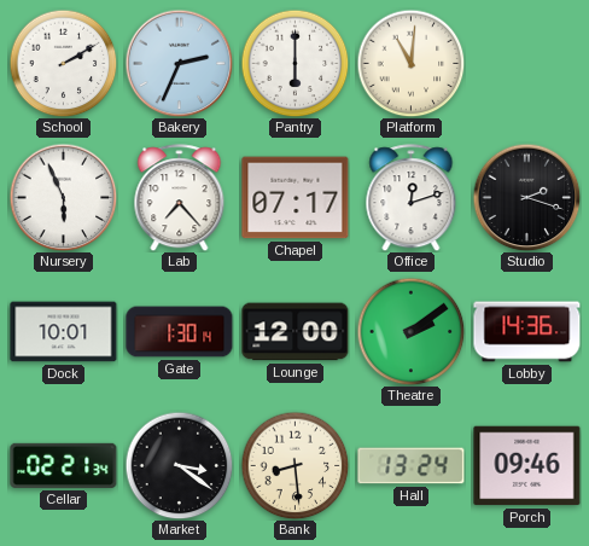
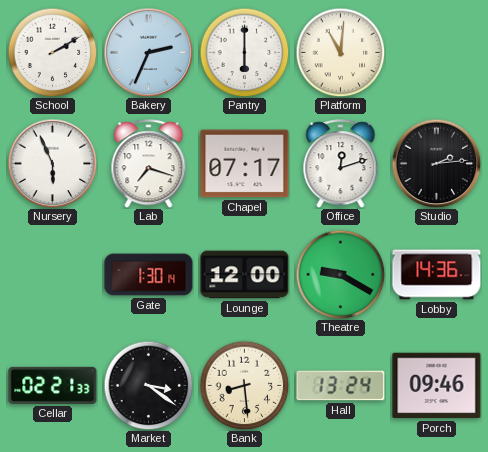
Lab: 7:23 -> 7:18 (149, 164)
Studio: 2:18 -> 2:14 (436, 163)
Dock: 10:01 -> none (64, 332)
Theatre: 2:09 -> 9:20 (340, 274)
Cellar: 02:21:34 -> 02:21:33 (53, 385)
